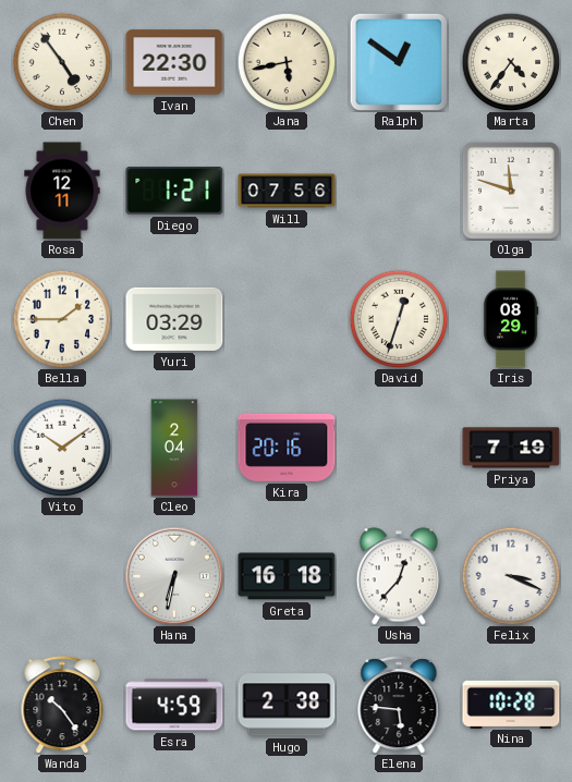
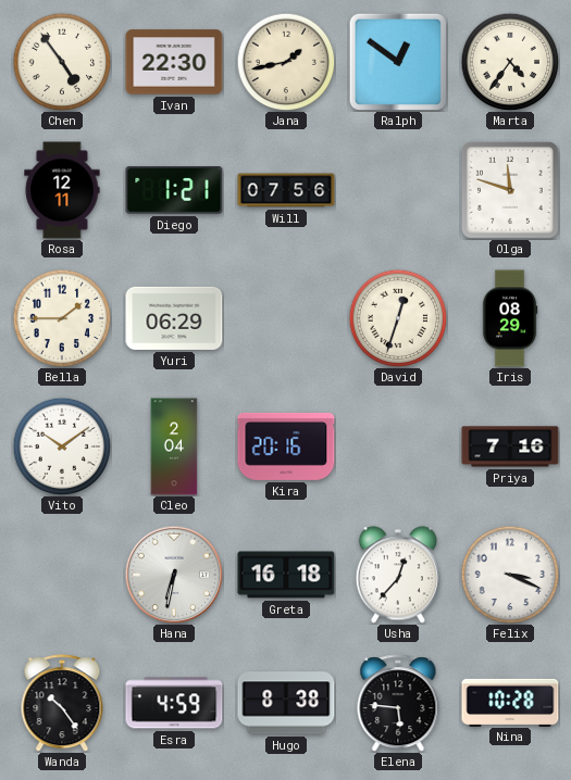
Jana: 5:43 -> 1:43 (286, 62)
Yuri: 03:29 -> 06:29 (174, 318)
Priya: 7:19 -> 7:16 (510, 446)
Hugo: 2:38 -> 8:38 (286, 703)
